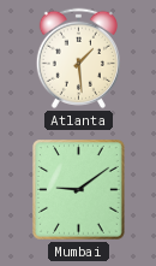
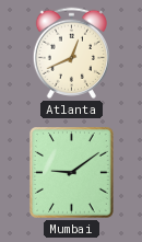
Atlanta: 1:29 -> 12:41 (71, 53)
